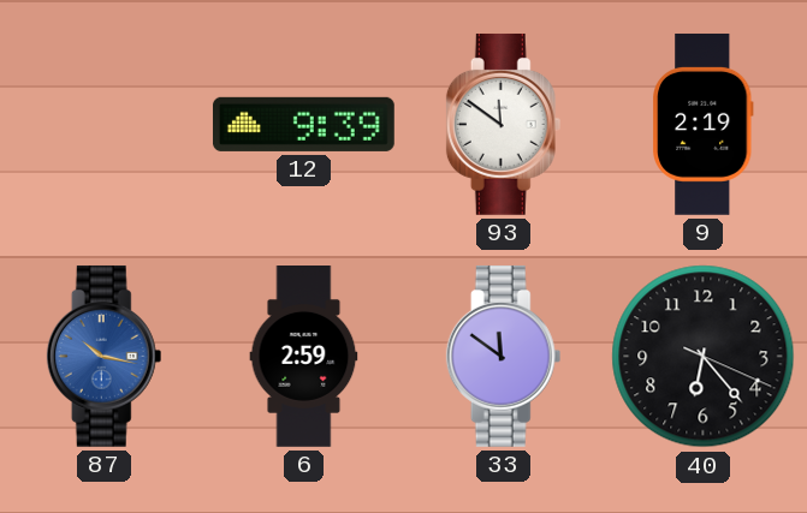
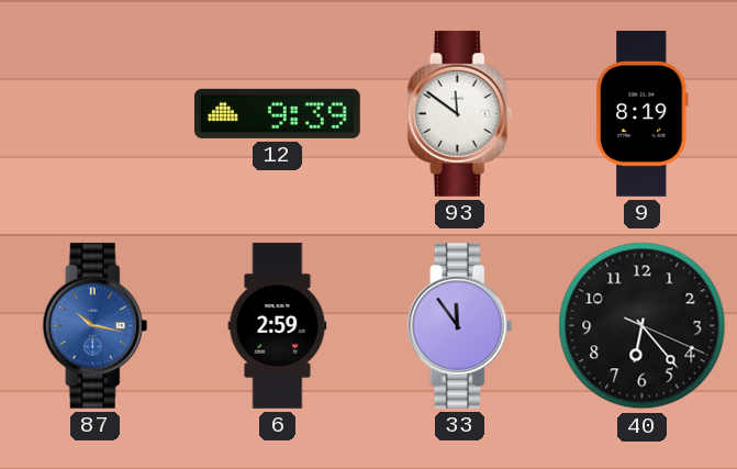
9: 2:19 -> 8:19 (643, 113)
33: 11:51 -> 11:54 (460, 325)
